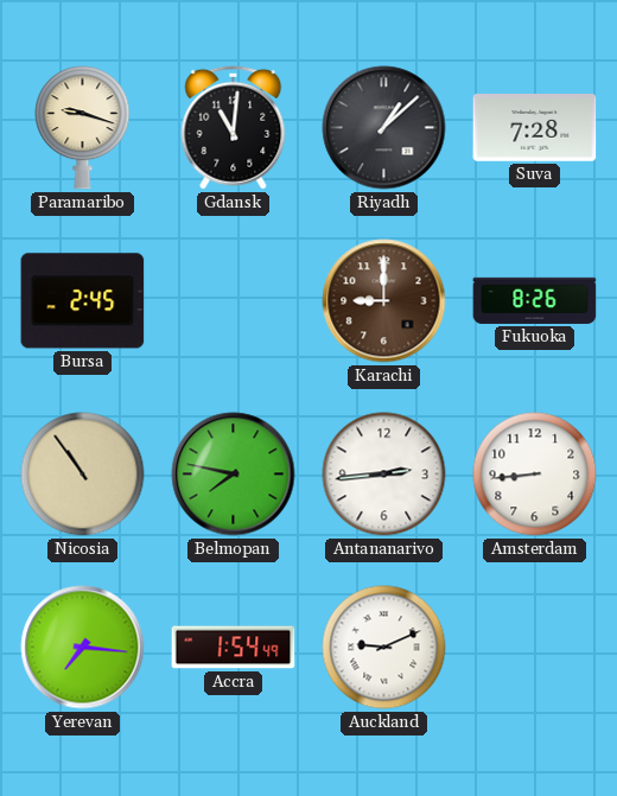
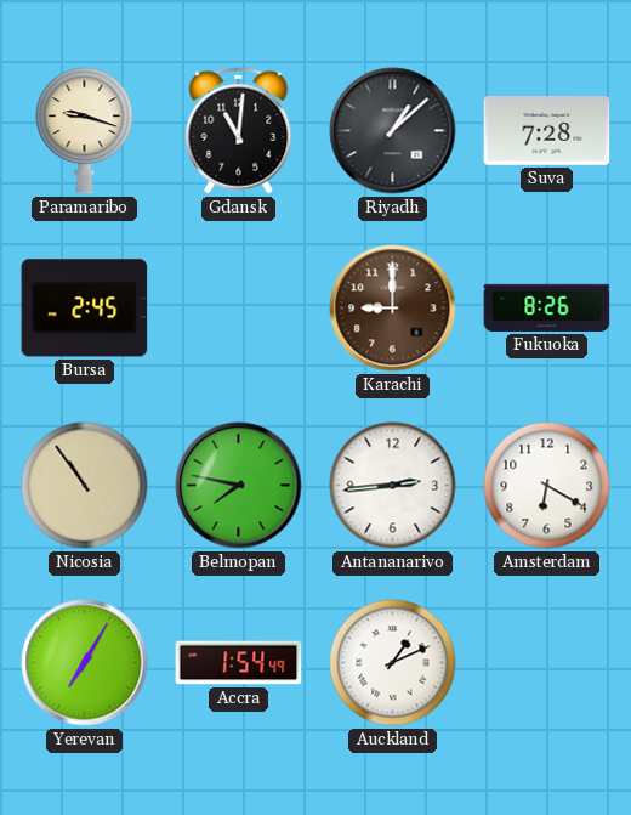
Amsterdam: 8:44 -> 6:20 (547, 486)
Yerevan: 7:16 -> 7:05 (85, 663)
Auckland: 9:11 -> 1:11 (393, 663)
